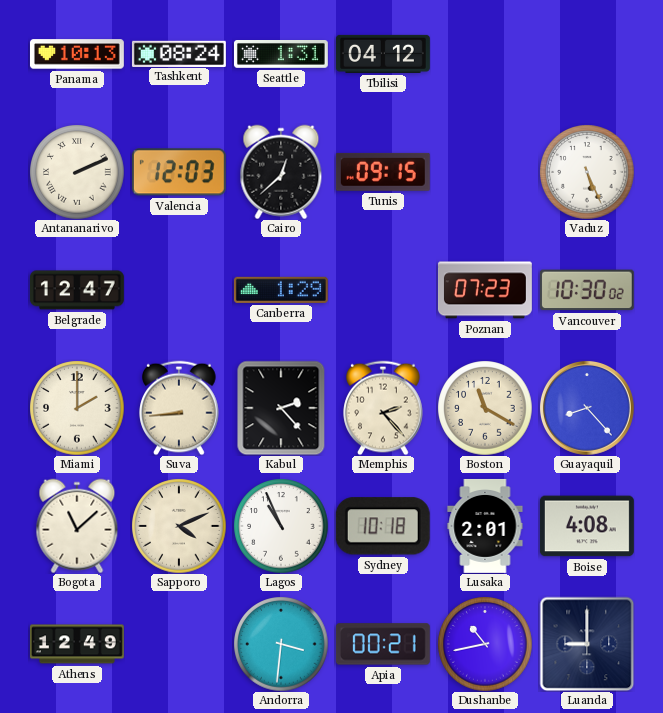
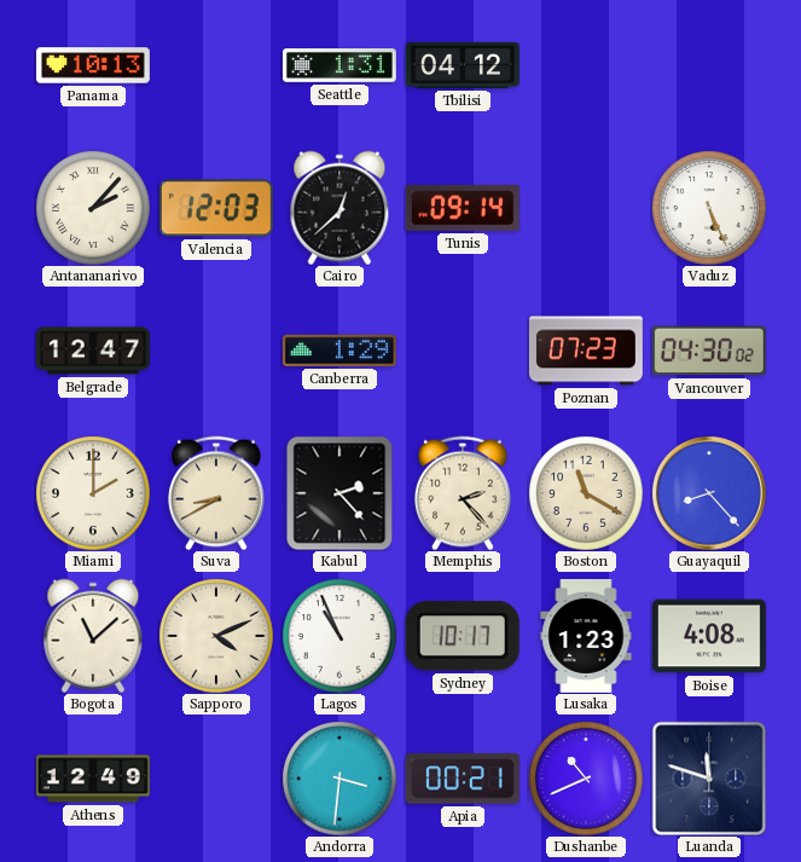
Tashkent: 08:24 -> none (179, 53)
Antananarivo: 2:11 -> 2:07 (93, 208)
Tunis: 09:15 -> 09:14 (463, 208)
Vancouver: 10:30 -> 04:30 (709, 351)
Suva: 8:44 -> 8:40 (216, 493)
Sydney: 10:18 -> 10:17 (463, 636)
Lusaka: 2:01 -> 1:23 (586, 636)
Dushanbe: 10:43 -> 10:41 (586, 779)
Luanda: 9:00 -> 11:48 (709, 779)
